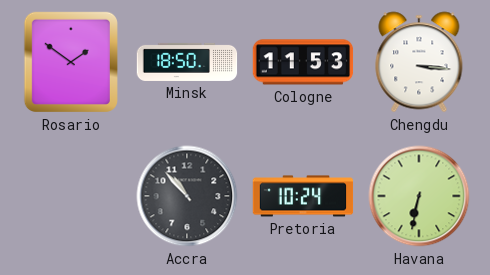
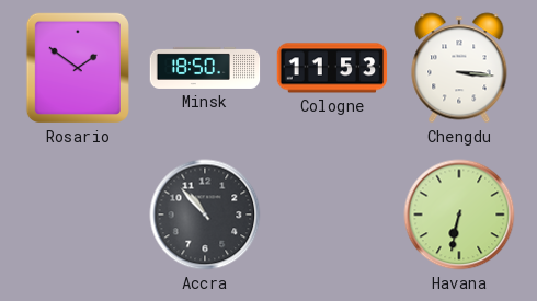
Pretoria: 10:24 -> none (303, 196)
